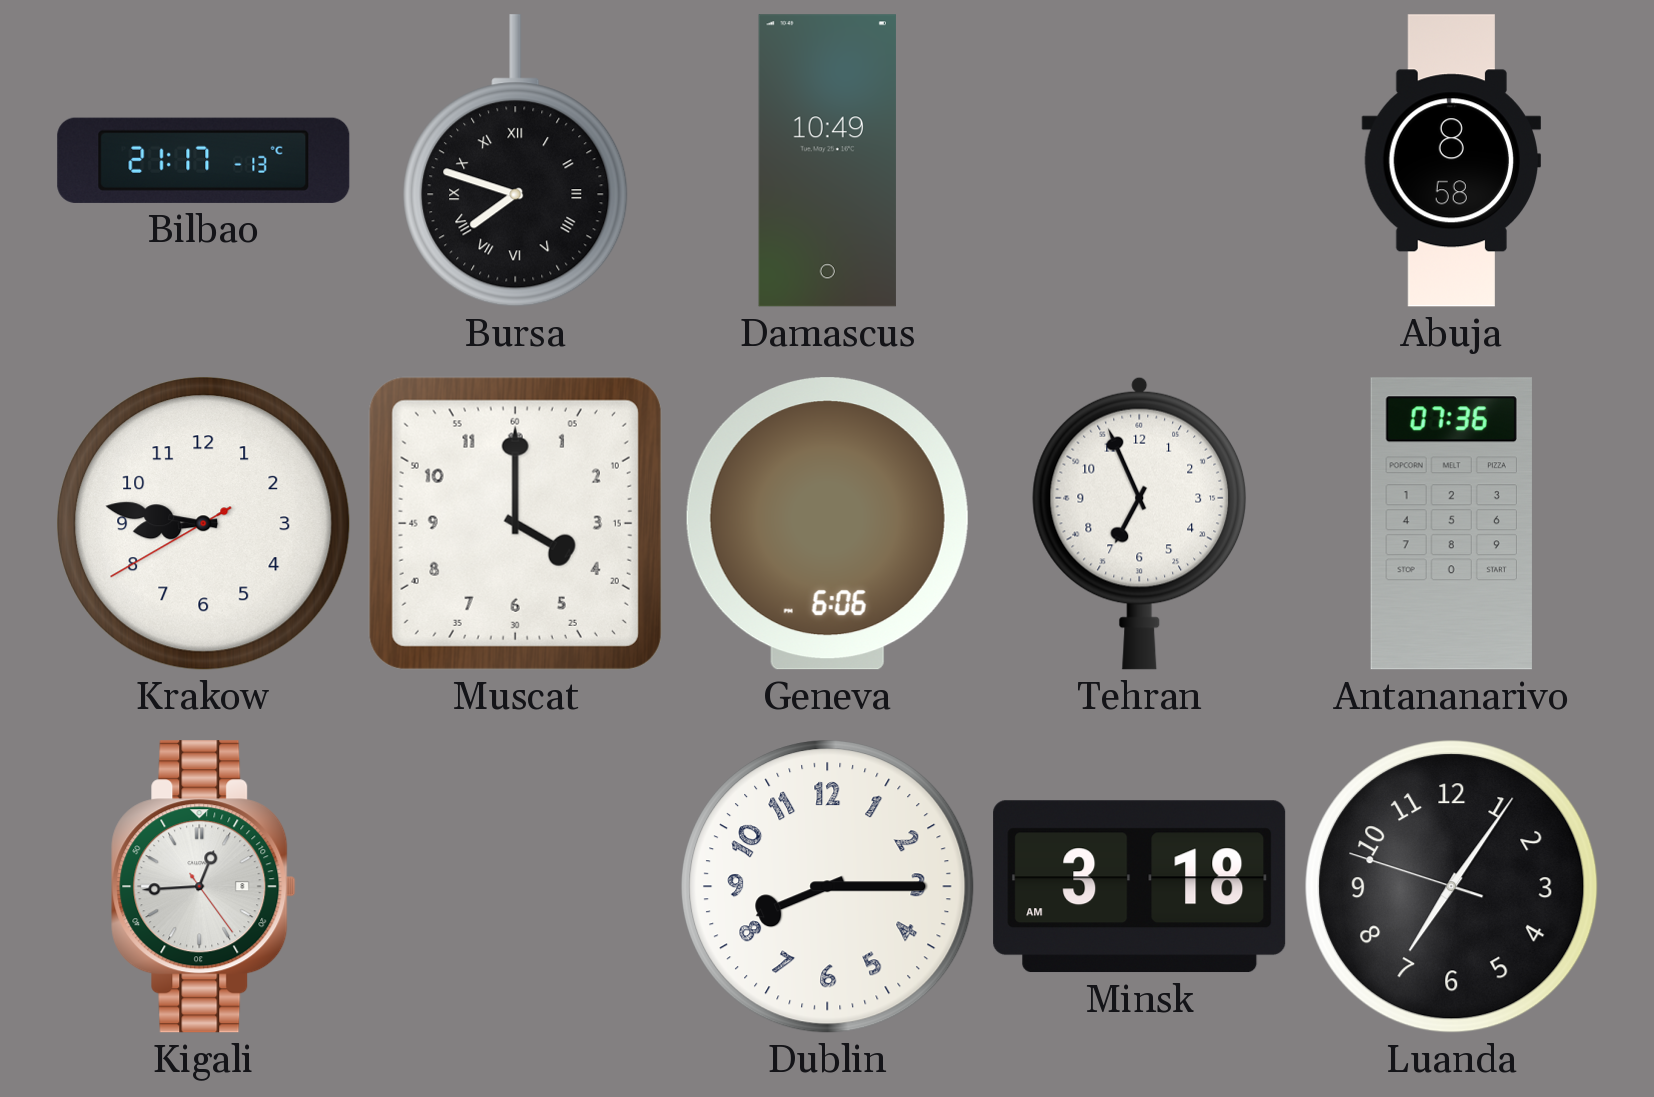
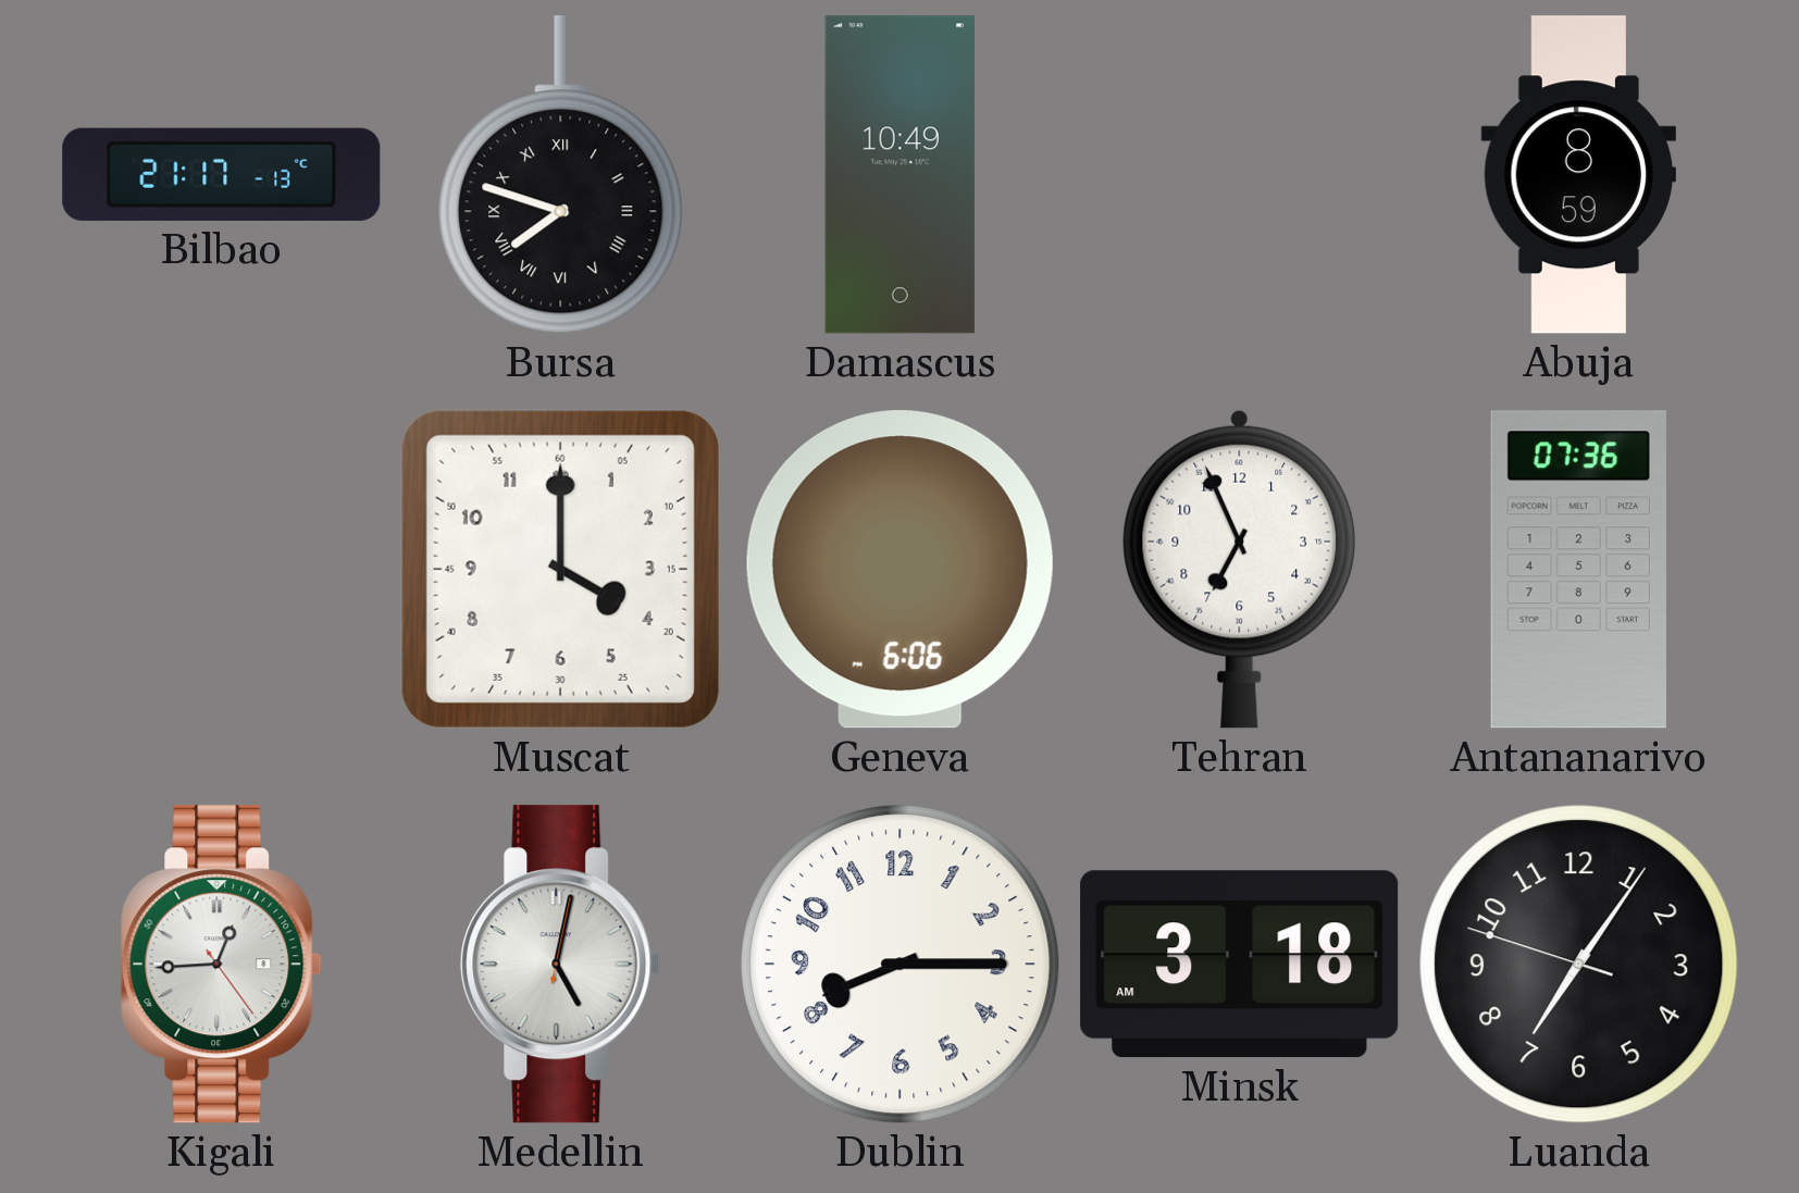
Abuja: 8:58 -> 8:59 (1578, 175)
Krakow: 8:46 -> none (204, 524)
Medellin: none -> 5:02 (561, 965)
